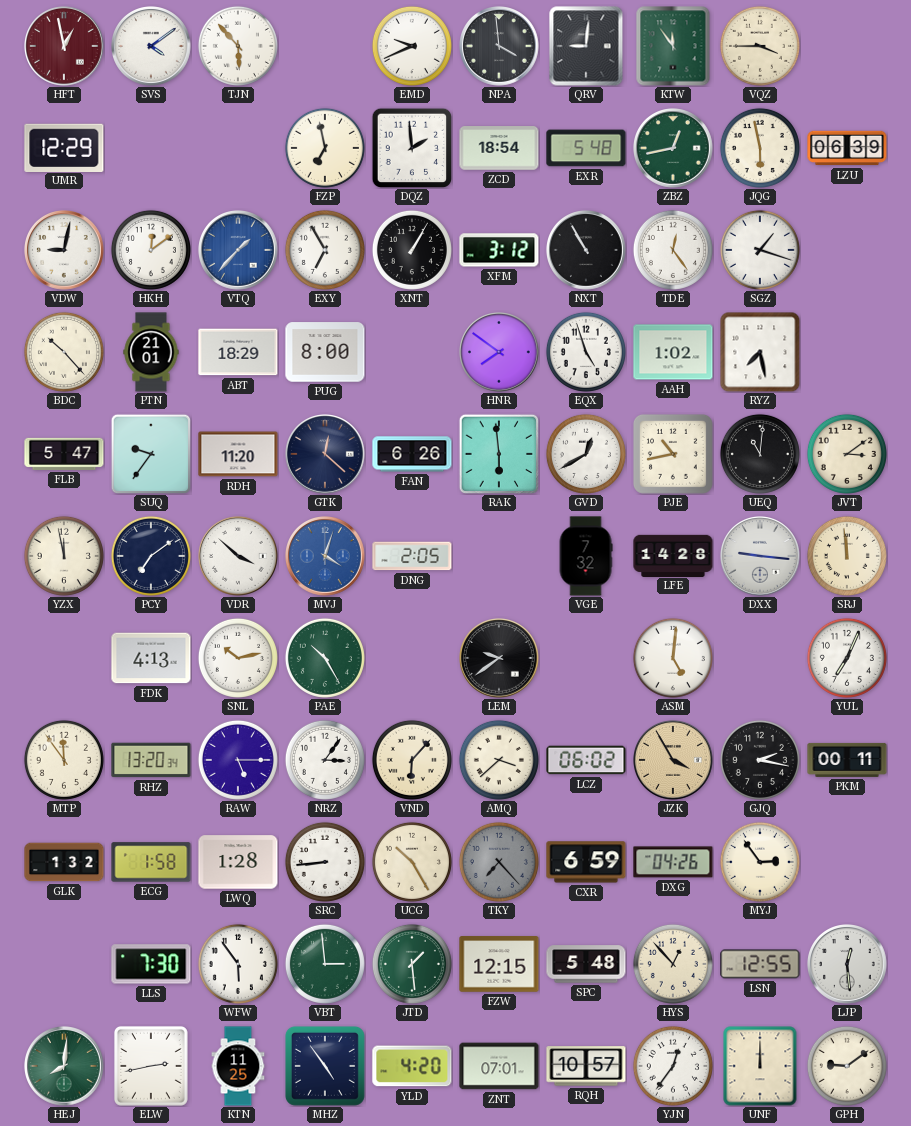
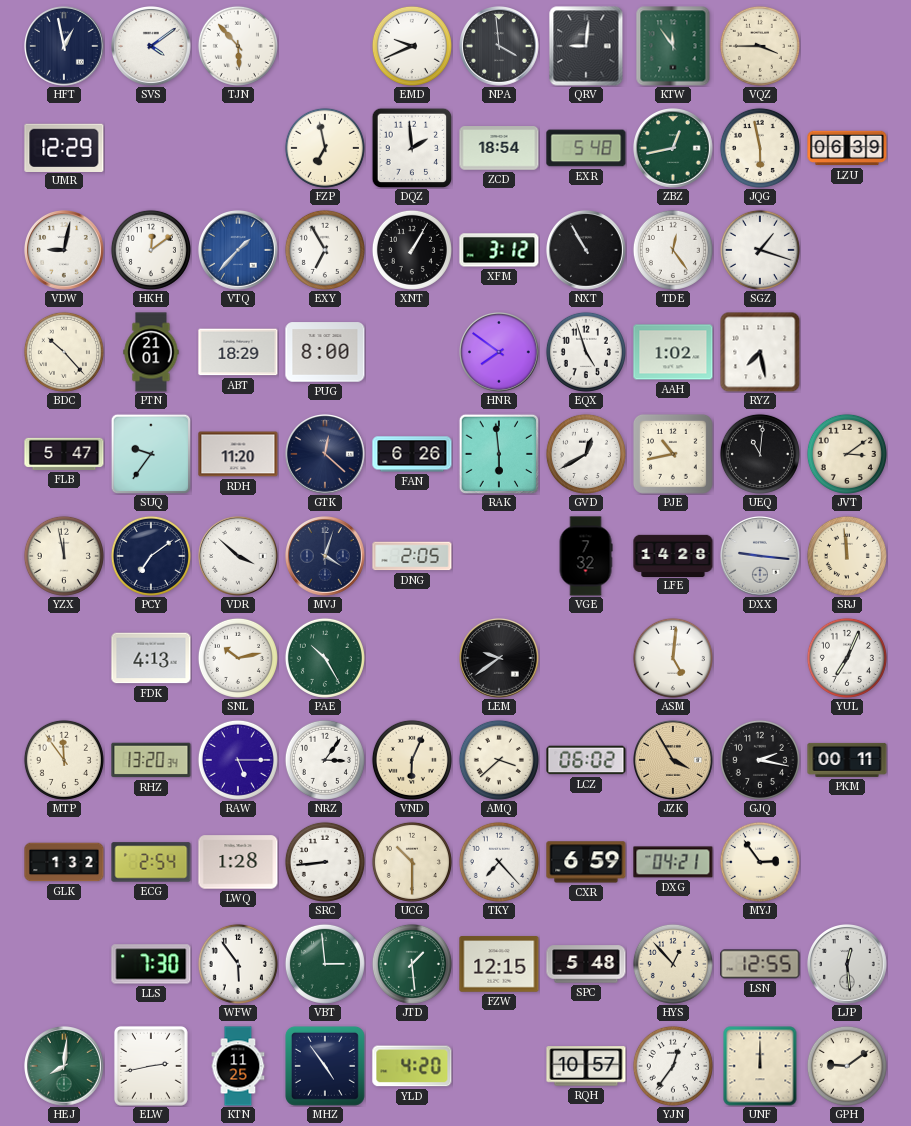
HFT dial: burgundy -> navy (65, 47)
MVJ dial: blue -> navy (326, 557)
VND: 6:07 -> 6:04 (412, 760)
ECG: 1:58 -> 2:54 (151, 862)
UCG: 10:25 -> 10:30 (412, 862)
TKY dial: grey -> white (499, 862)
DXG: 04:26 -> 04:21 (673, 862)
ZNT: 07:01 -> none (499, 1066)
